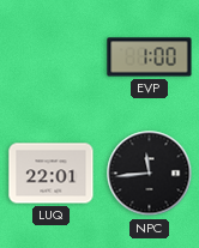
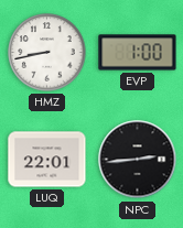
HMZ: none -> 8:43 (47, 53)
NPC: 11:44 -> 2:44 (138, 160)
